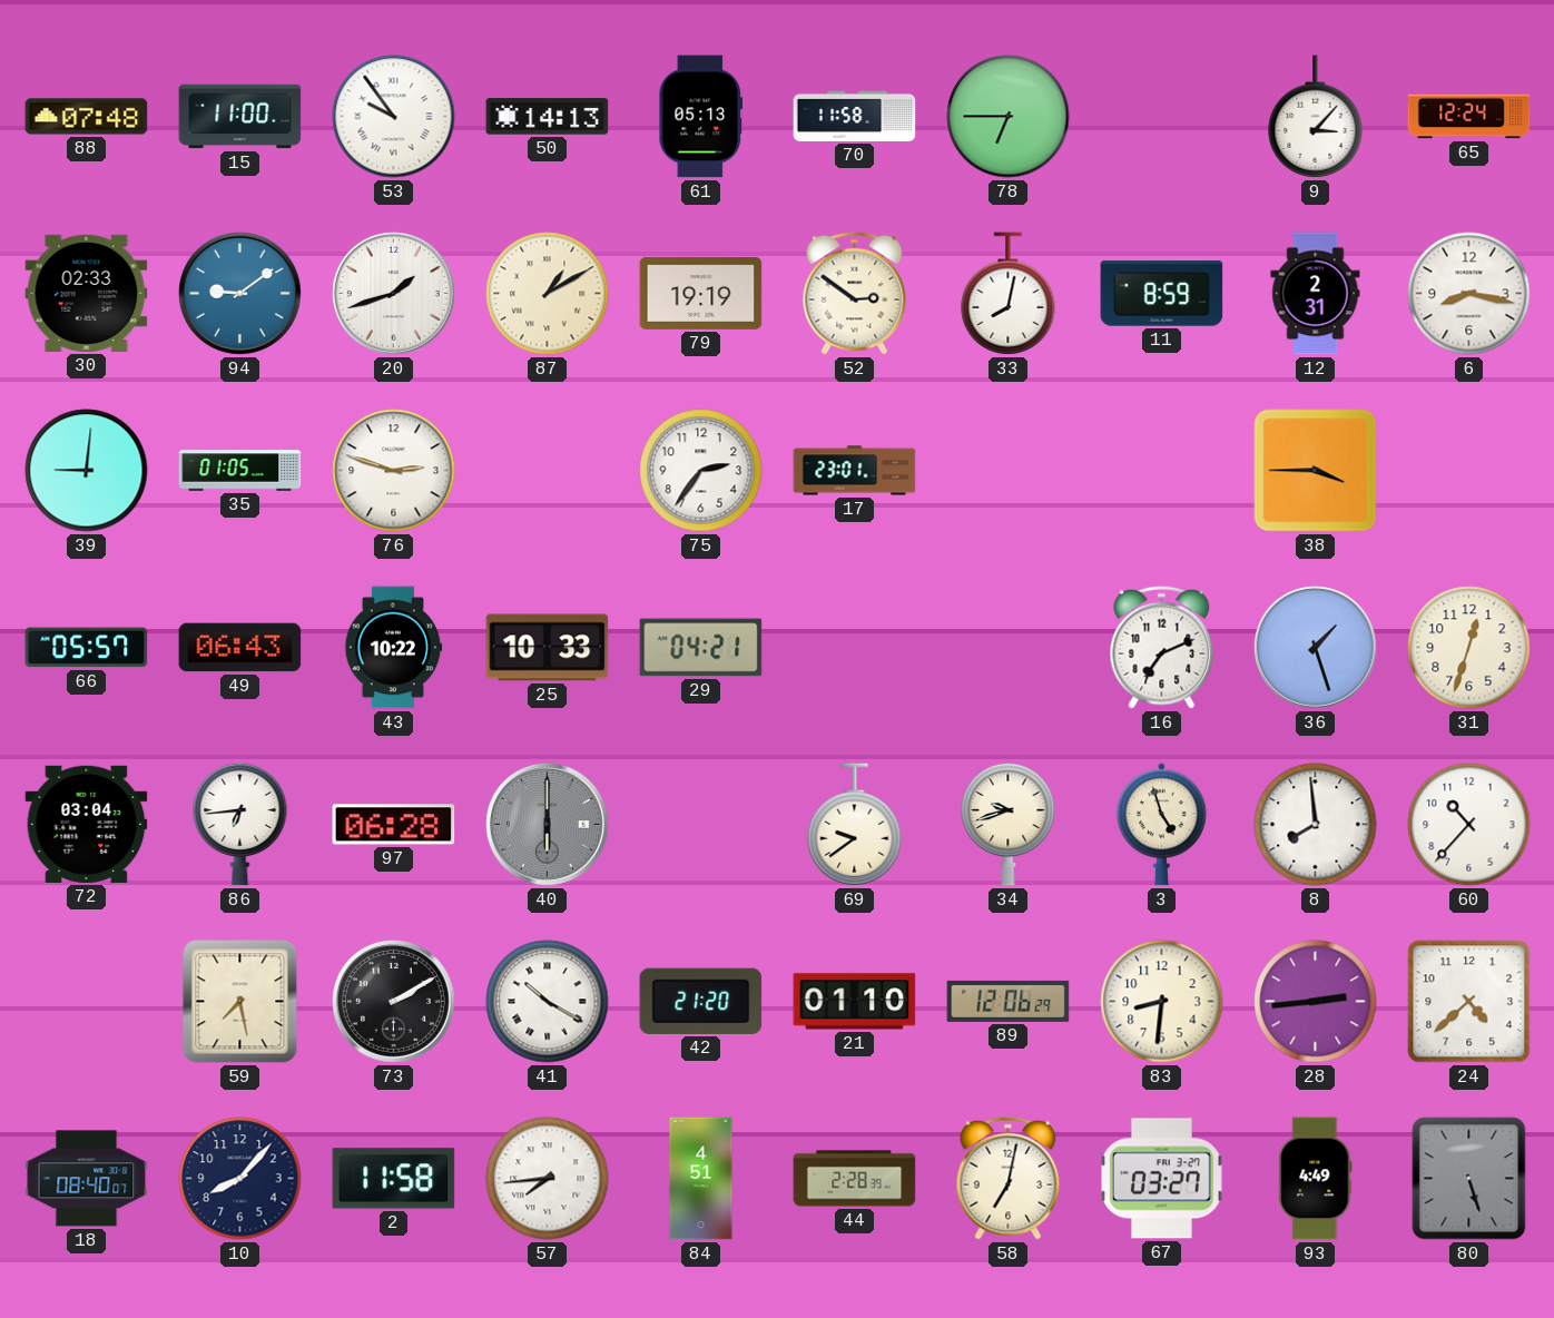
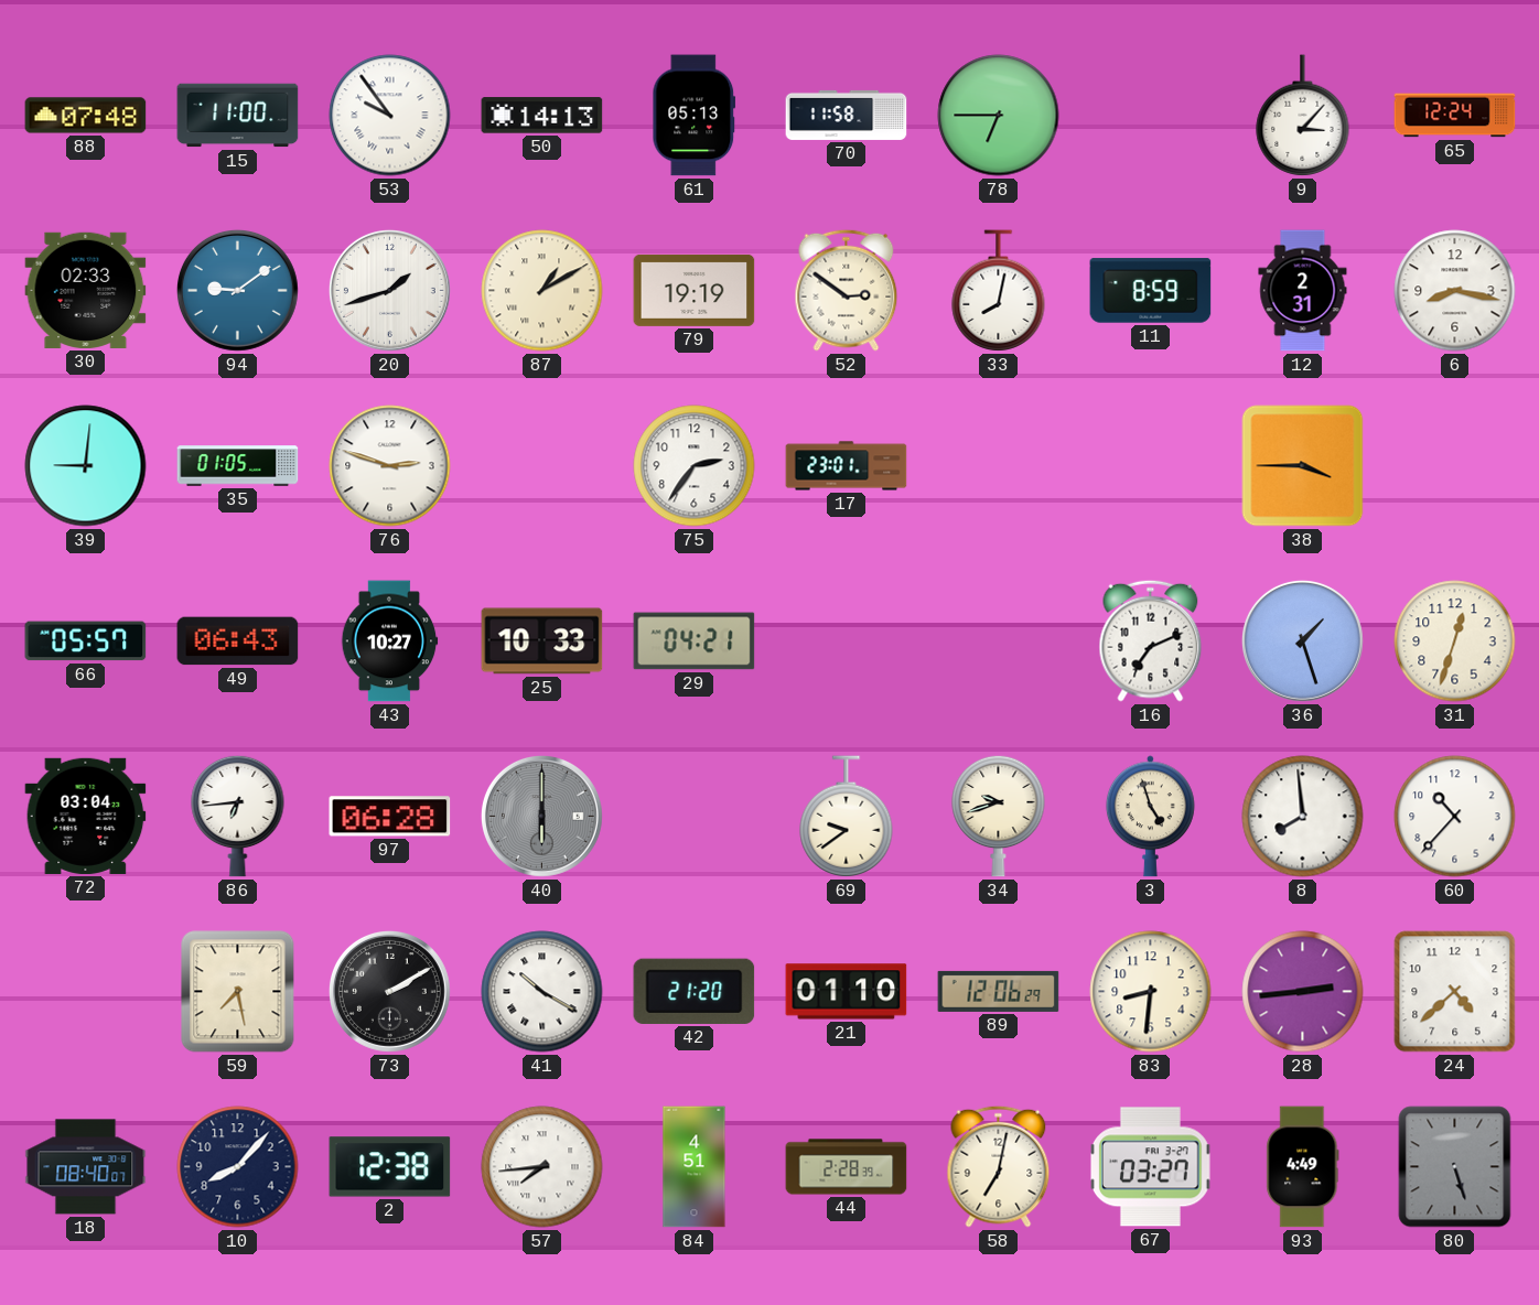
43: 10:22 -> 10:27 (389, 641)
2: 11:58 -> 12:38 (390, 1167)
